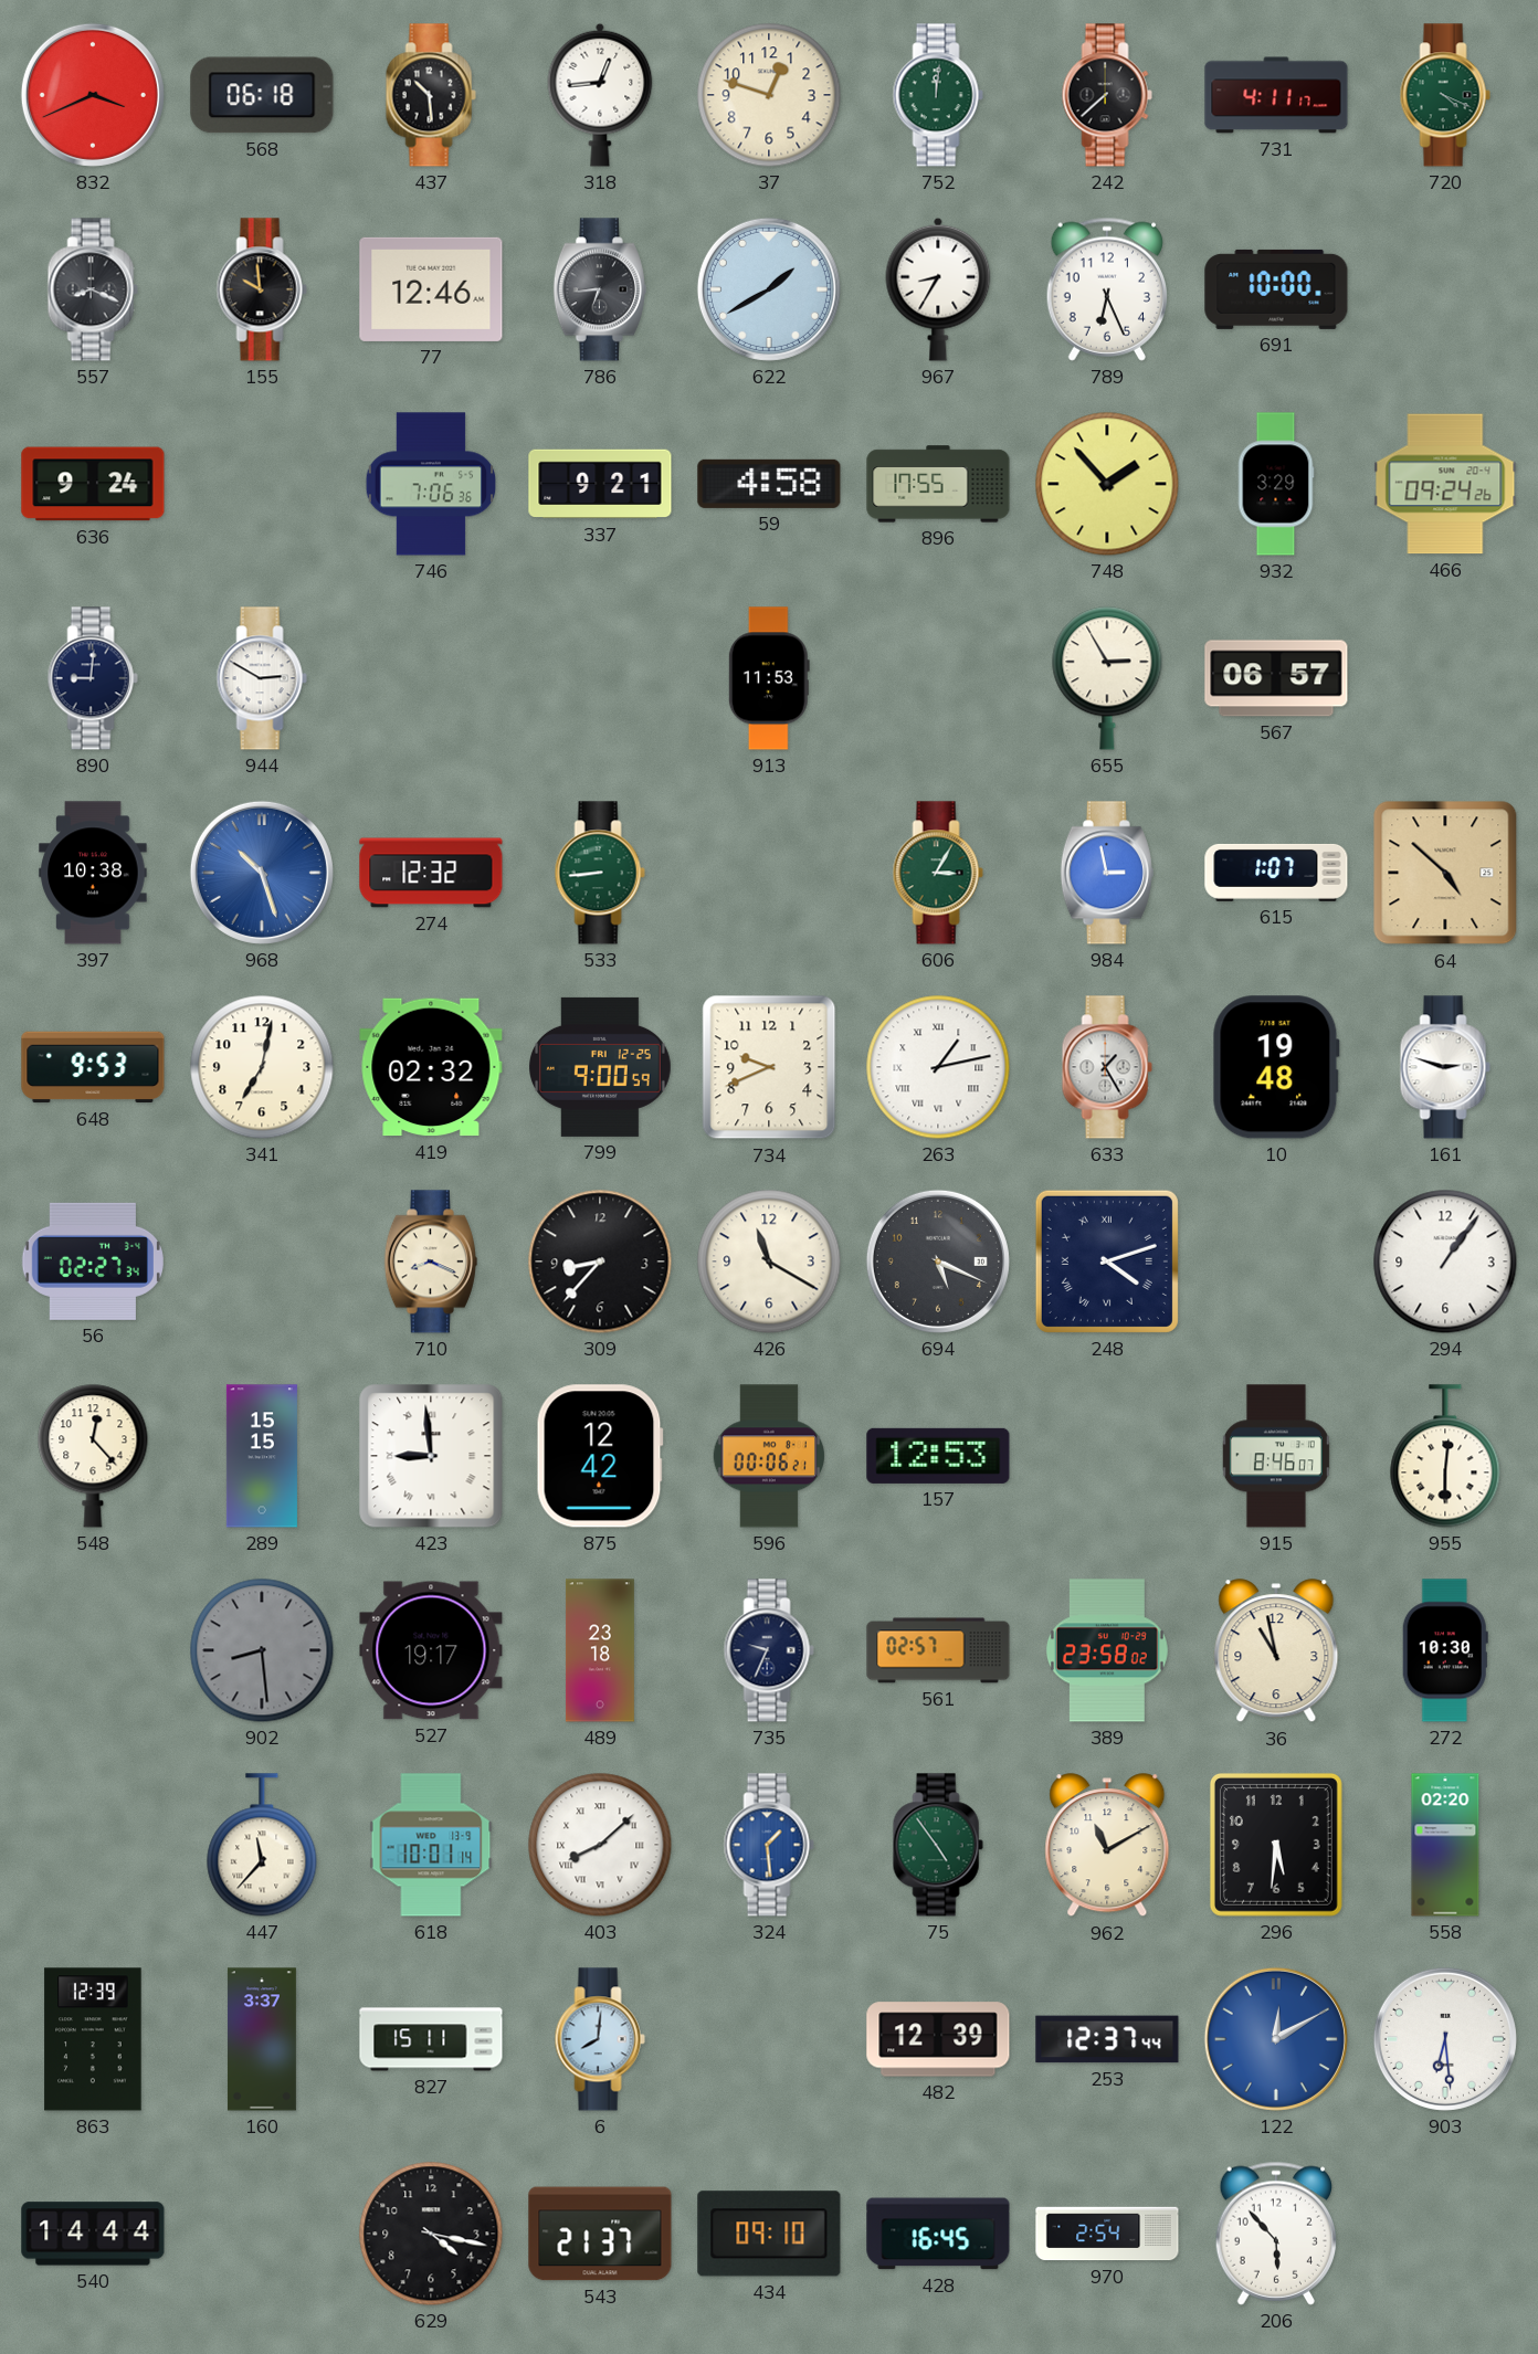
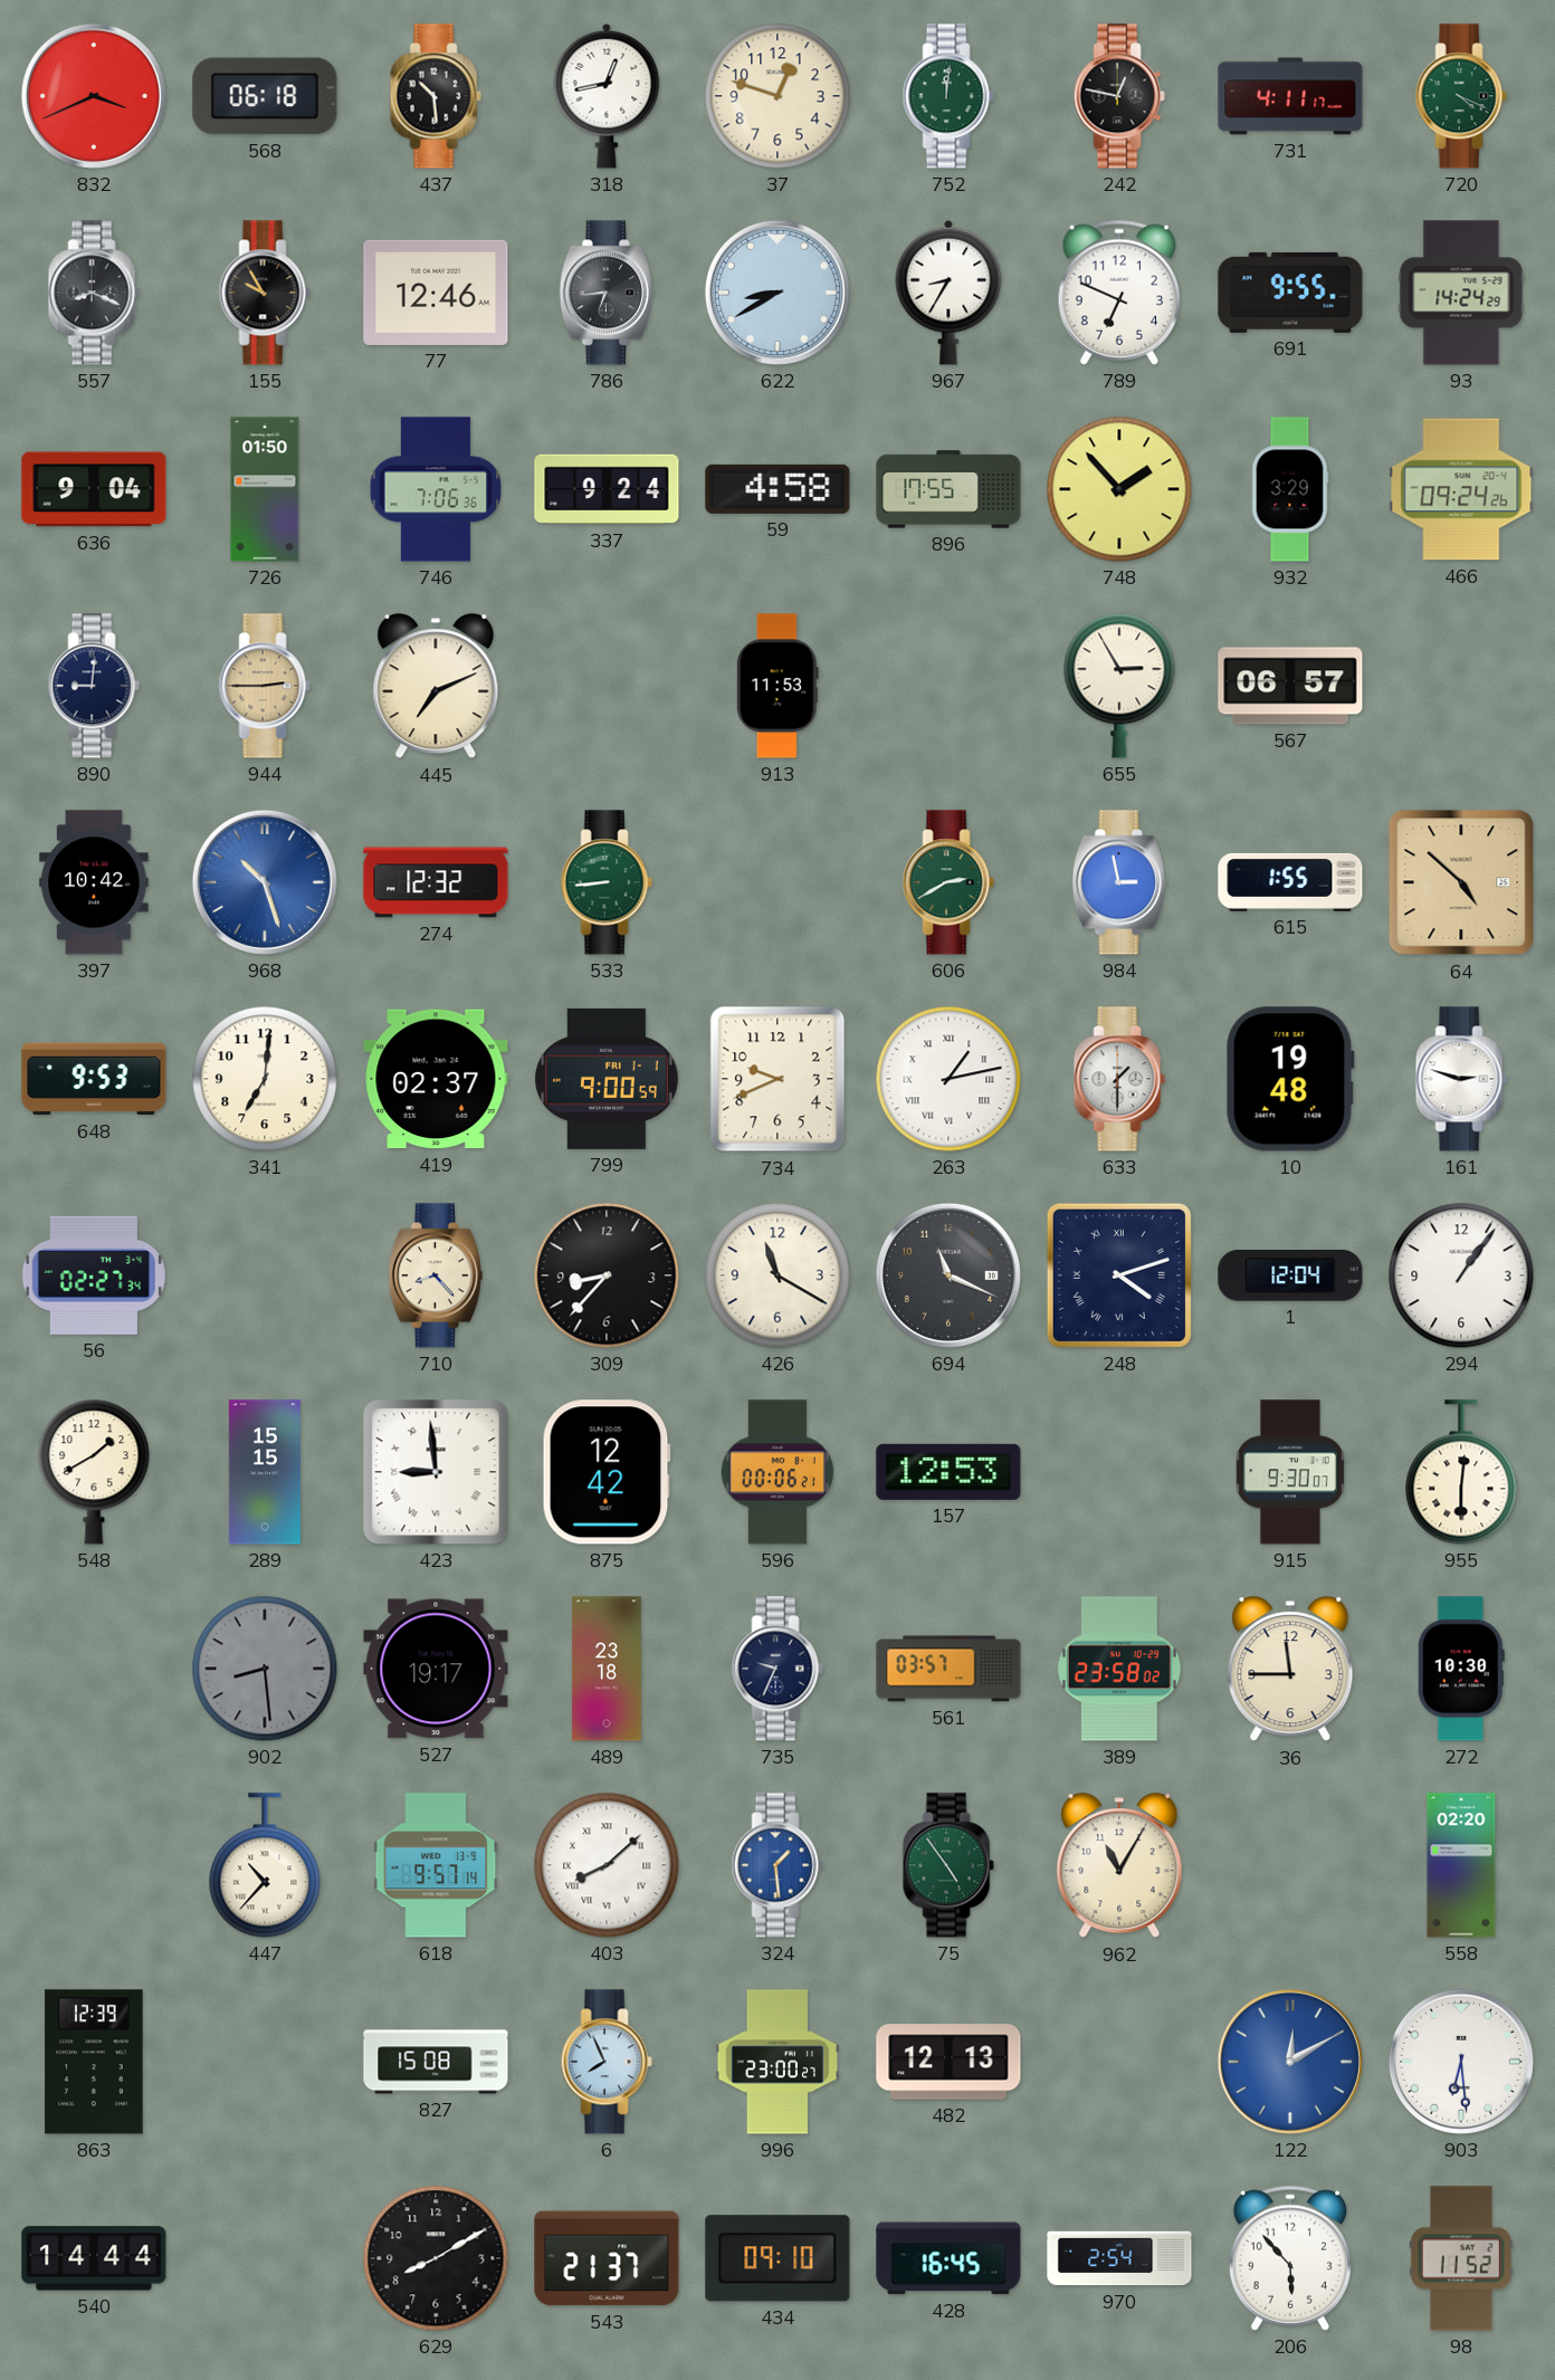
318: 12:44 -> 12:43 (607, 96)
242: 7:38 -> 12:47 (1119, 96)
155: 9:59 -> 9:55 (265, 293)
622: 1:40 -> 8:40 (777, 293)
789: 6:26 -> 6:49 (1118, 293)
691: 10:00 -> 9:55 (1290, 293)
93: none -> 14:24 (1461, 293)
636: 9:24 -> 9:04 (94, 489)
726: none -> 01:50 (265, 489)
337: 9:21 -> 9:24 (607, 489)
944: 2:50 -> 2:45 (265, 686)
944 dial: white -> champagne (265, 686)
445: none -> 7:11 (436, 687)
397: 10:38 -> 10:42 (94, 882)
606: 3:05 -> 2:40 (948, 882)
615: 1:07 -> 1:55 (1290, 882)
341: 7:02 -> 7:01 (265, 1079)
419: 02:32 -> 02:37 (436, 1079)
799 date: FRI 12-25 -> FRI 1-1 (608, 1079)
633: 1:25 -> 1:30 (1119, 1079)
710: 8:19 -> 8:23 (436, 1275)
694: 5:19 -> 11:19 (948, 1275)
1: none -> 12:04 (1290, 1277)
548: 12:23 -> 1:40 (94, 1472)
915: 8:46 -> 9:30 (1290, 1472)
561: 02:57 -> 03:57 (948, 1669)
36: 10:58 -> 11:45 (1290, 1670)
447: 11:37 -> 10:37 (265, 1865)
618: 10:01 -> 9:57 (436, 1865)
962: 11:10 -> 11:05 (1119, 1866)
296: 5:31 -> none (1276, 1845)
160: 3:37 -> none (262, 2039)
827: 15:11 -> 15:08 (436, 2062)
6: 8:01 -> 7:56 (607, 2062)
996: none -> 23:00 (777, 2062)
482: 12:39 -> 12:13 (948, 2062)
253: 12:37 -> none (1107, 2039)
629: 4:17 -> 8:10 (436, 2258)
98: none -> 11:52 (1461, 2258)
